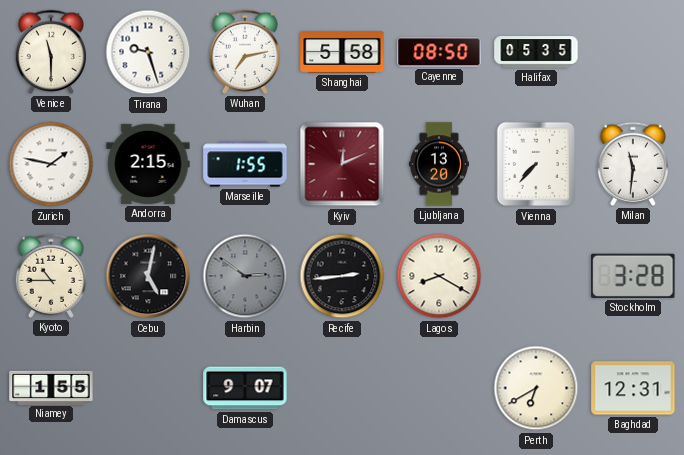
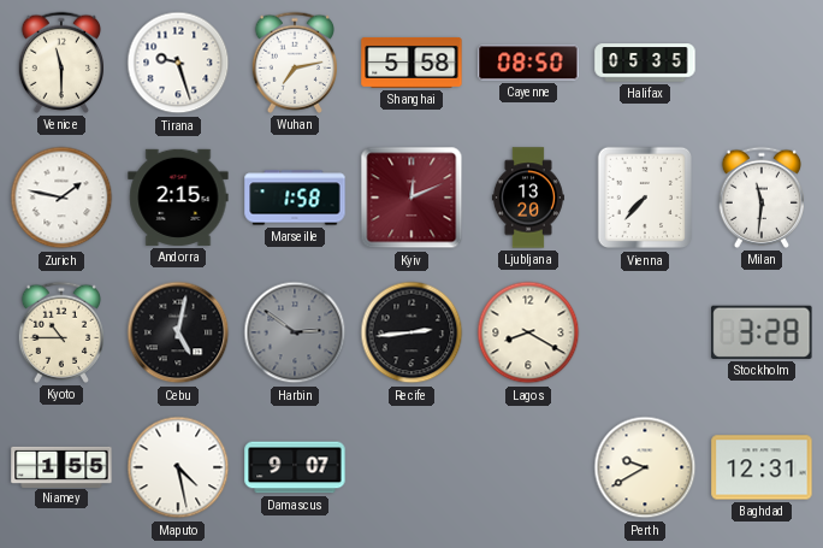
Marseille: 1:55 -> 1:58 (295, 198)
Maputo: none -> 4:28 (178, 467)
Perth: 6:40 -> 9:40 (645, 467)
